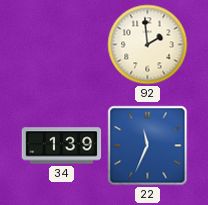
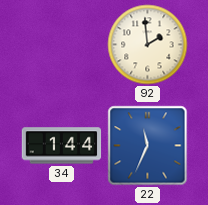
34: 1:39 -> 1:44 (62, 146)
